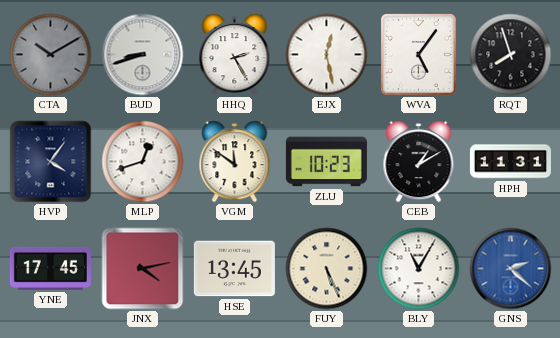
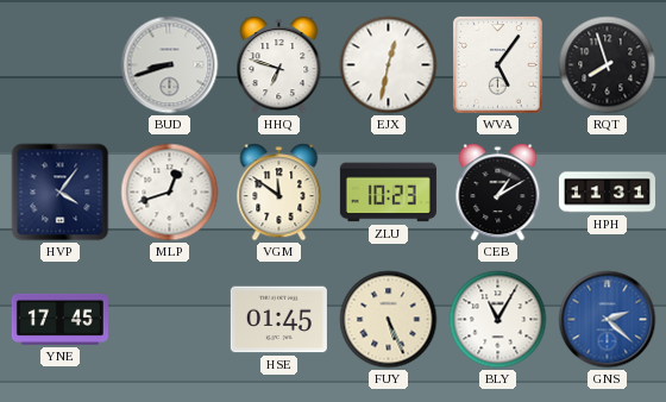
CTA: 10:10 -> none (51, 55)
HHQ: 2:25 -> 6:48 (279, 65)
EJX: 12:28 -> 12:32 (389, 65)
JNX: 4:13 -> none (143, 269)
HSE: 13:45 -> 01:45 (278, 320)
